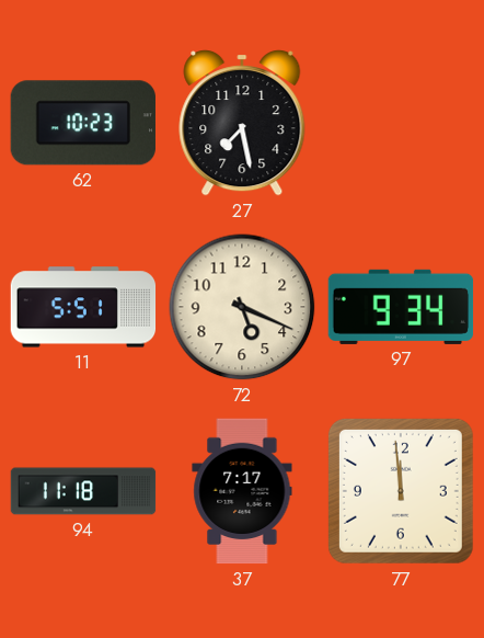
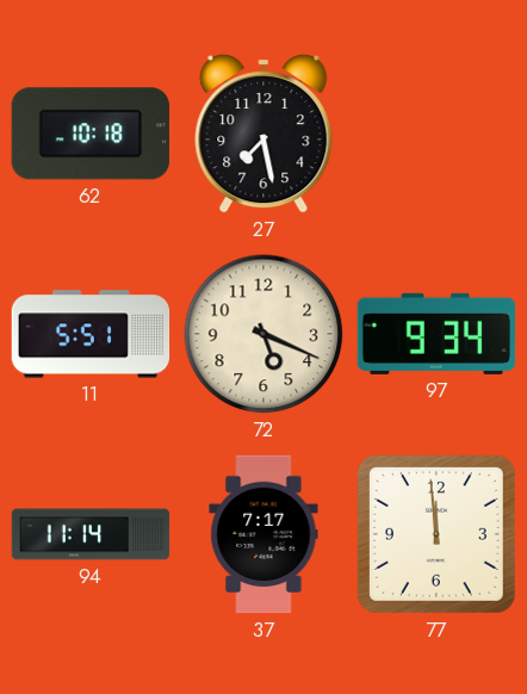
62: 10:23 -> 10:18 (91, 134)
94: 11:18 -> 11:14 (91, 534)
